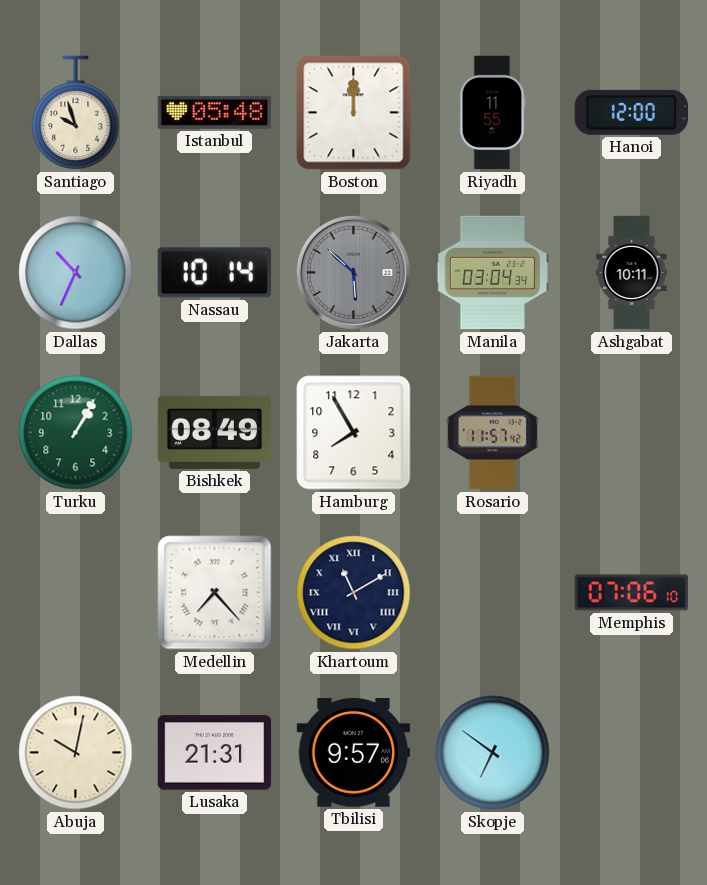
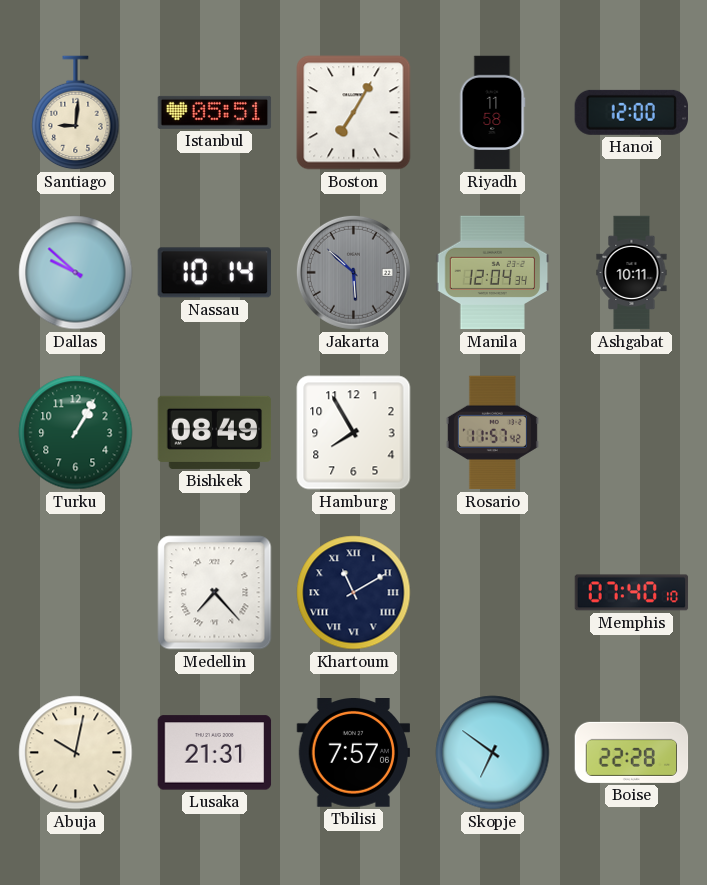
Santiago: 9:57 -> 9:01 (76, 113)
Istanbul: 05:48 -> 05:51 (215, 112)
Boston: 12:00 -> 7:05 (354, 113)
Riyadh: 11:55 -> 11:58 (492, 113)
Dallas: 10:34 -> 9:52 (76, 273)
Manila: 03:04 -> 12:04 (493, 273)
Memphis: 07:06 -> 07:40 (632, 593)
Tbilisi: 9:57 -> 7:57 (354, 753)
Boise: none -> 22:28 (632, 752)
